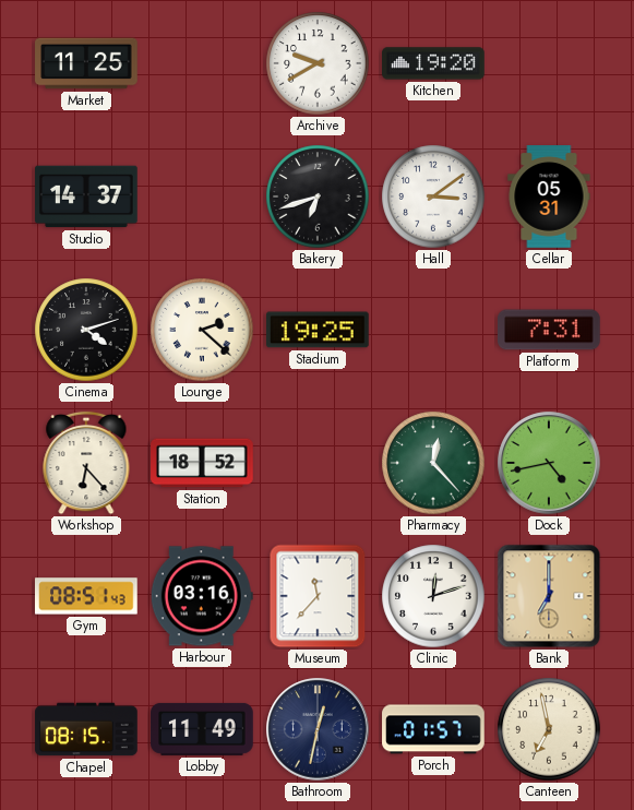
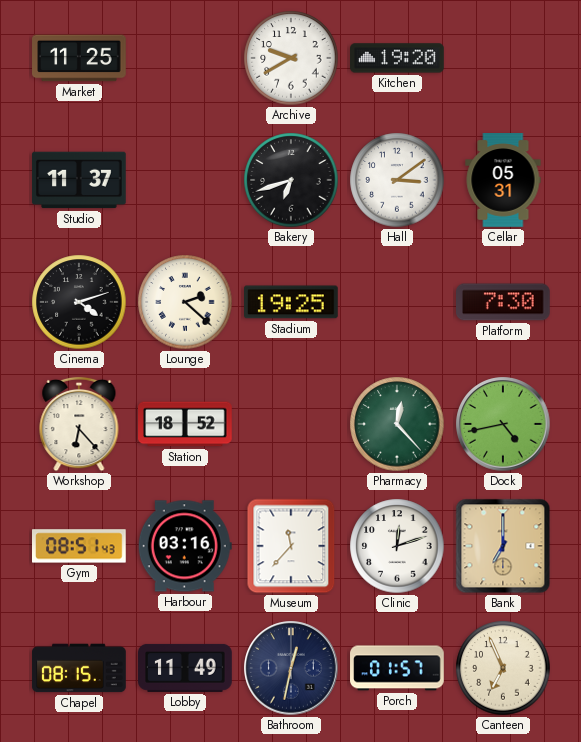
Studio: 14:37 -> 11:37 (79, 180)
Platform: 7:31 -> 7:30 (504, 302)
Canteen: 6:58 -> 6:56 (503, 668)
